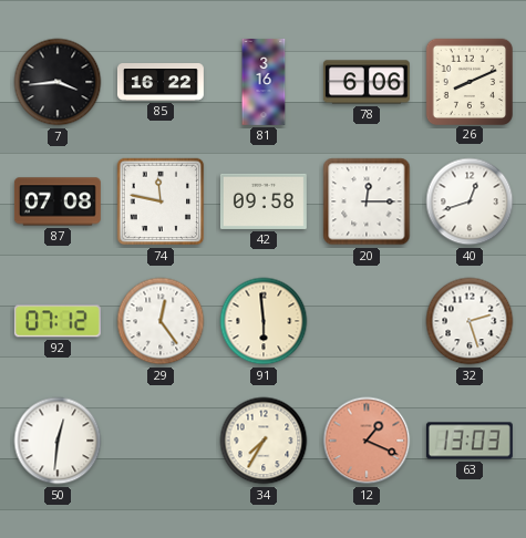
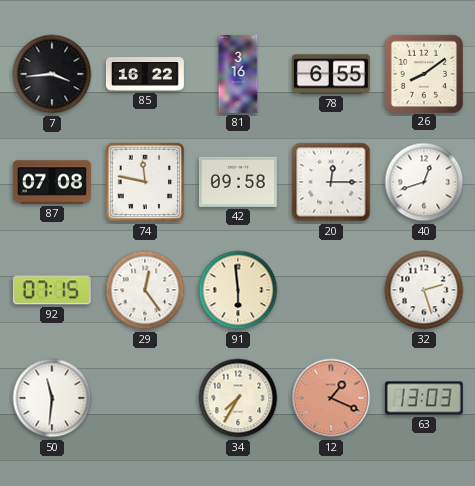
78: 6:06 -> 6:55 (331, 74)
26: 8:11 -> 8:09 (423, 73)
92: 07:12 -> 07:15 (52, 290)
50: 12:31 -> 11:31 (52, 398)
